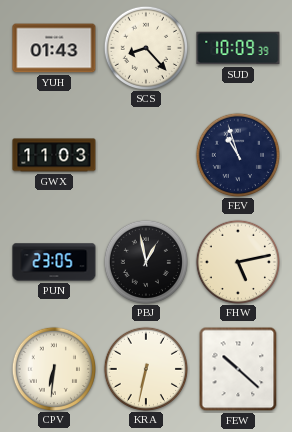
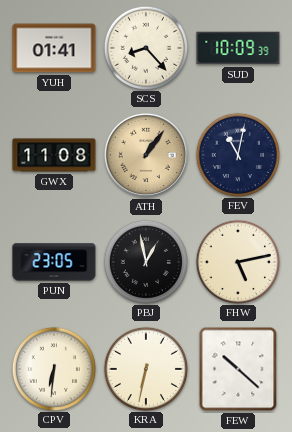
YUH: 01:43 -> 01:41 (54, 48)
GWX: 11:03 -> 11:08 (54, 155)
ATH: none -> 1:06 (146, 155)
FEV: 10:57 -> 11:02 (237, 154)
